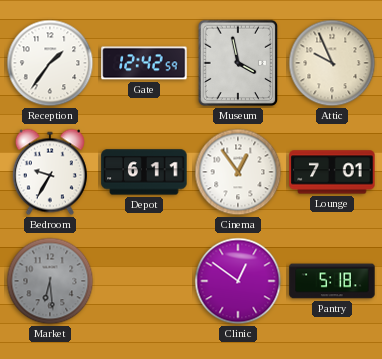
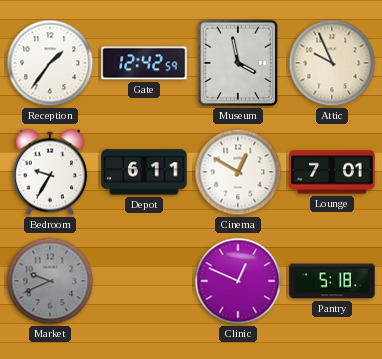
Cinema: 12:54 -> 12:50 (238, 172)
Market: 6:29 -> 9:41 (50, 281)
Clinic: 12:51 -> 12:49 (238, 281)
